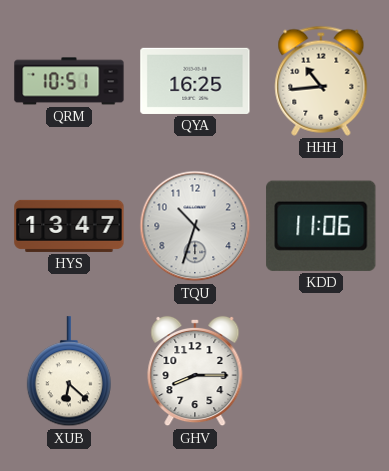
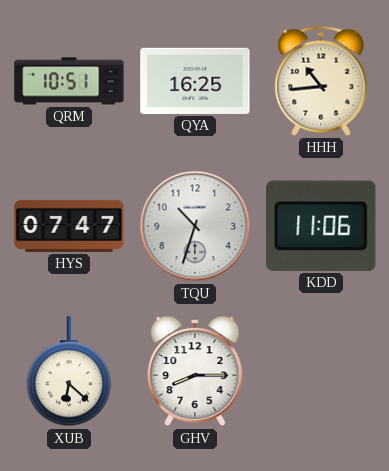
HYS: 13:47 -> 07:47 (69, 226)
